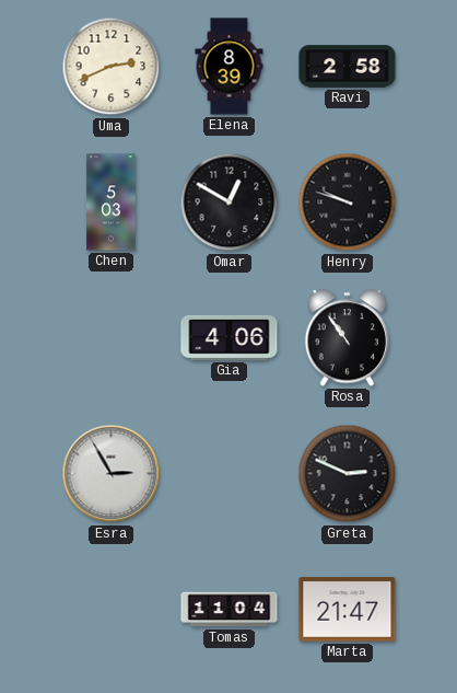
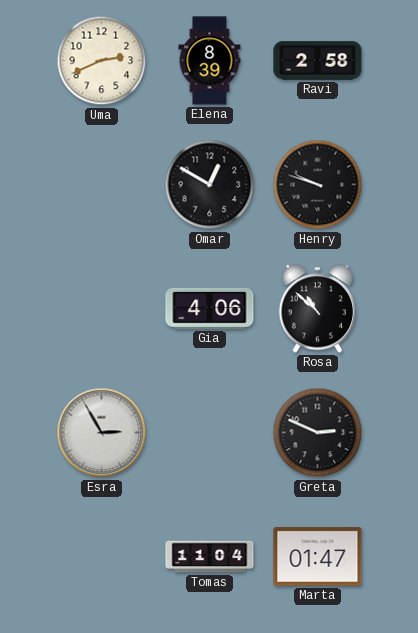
Chen: 5:03 -> none (112, 203)
Rosa: 10:54 -> 10:52 (318, 309)
Marta: 21:47 -> 01:47 (318, 557)
